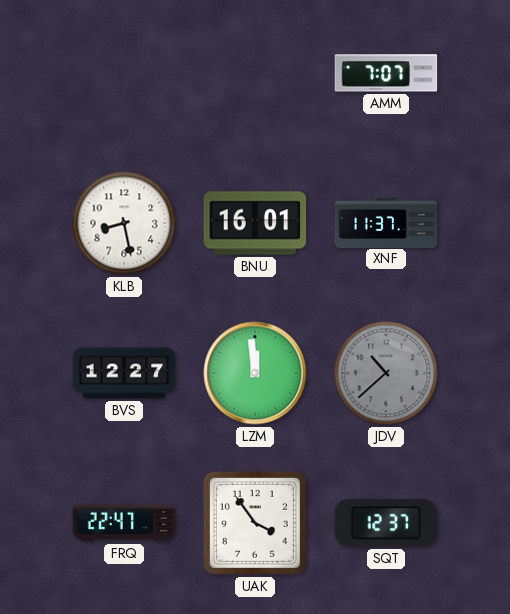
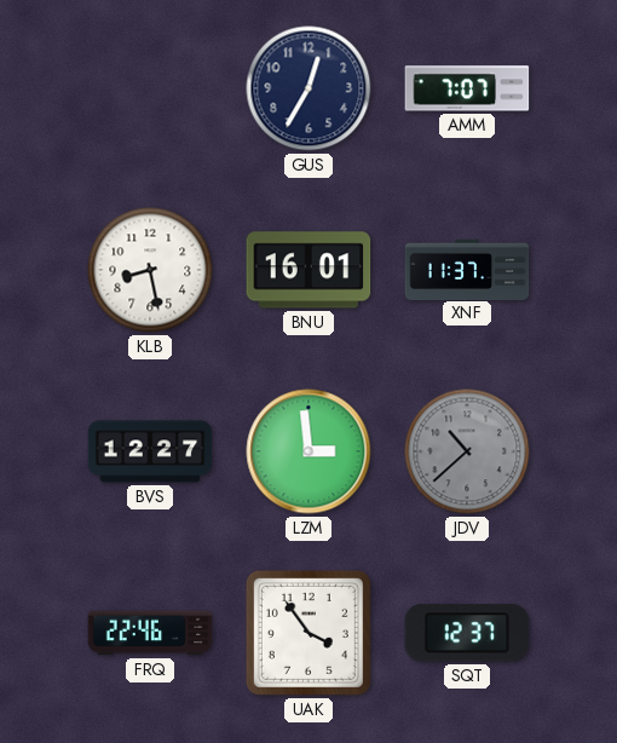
GUS: none -> 12:35 (308, 88)
LZM: 11:59 -> 2:59 (308, 451)
FRQ: 22:47 -> 22:46 (150, 633)
